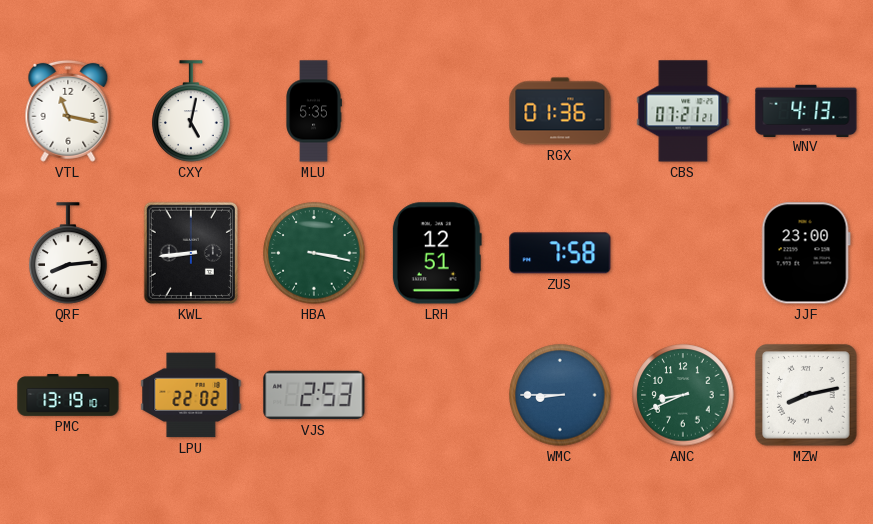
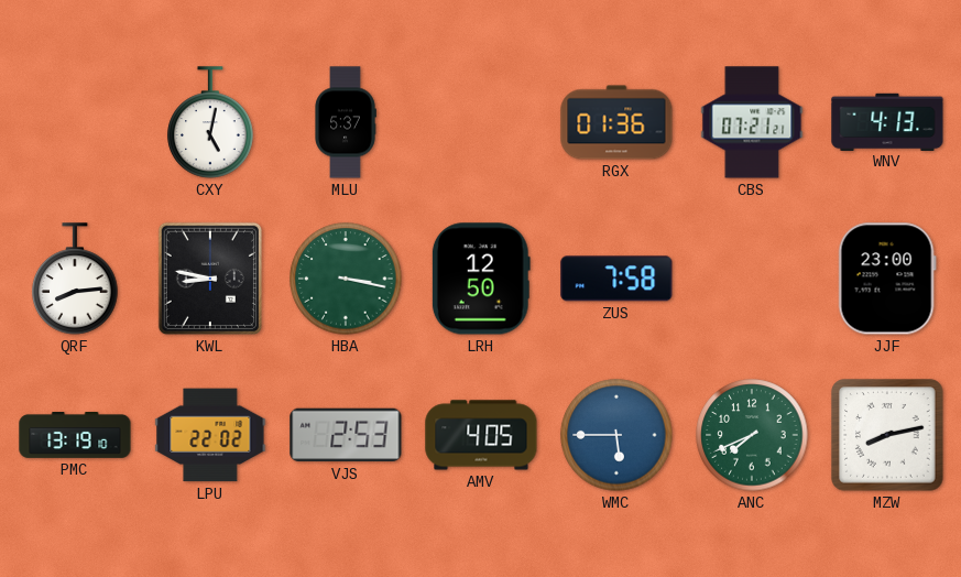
VTL: 11:17 -> none (68, 111)
MLU: 5:35 -> 5:37 (346, 122)
KWL: 8:44 -> 8:47 (210, 279)
LRH: 12:51 -> 12:50 (481, 279)
AMV: none -> 4:05 (481, 435)
WMC: 8:45 -> 5:45 (616, 435)
ANC: 8:41 -> 7:41 (752, 435)
